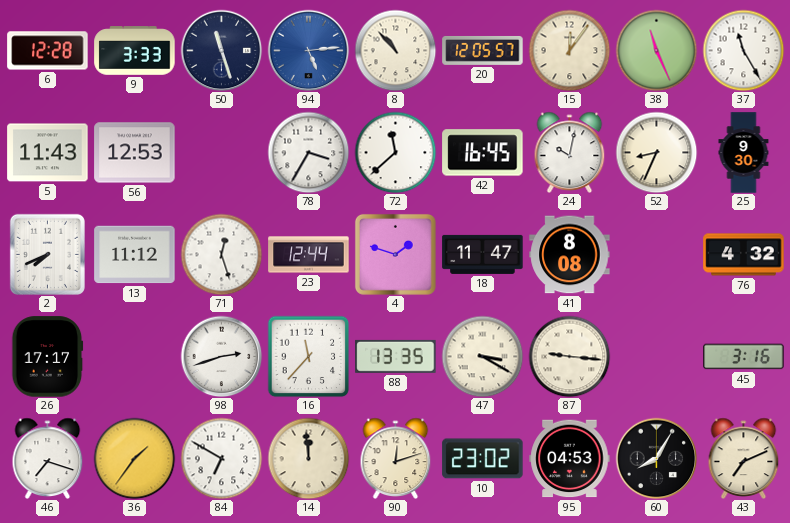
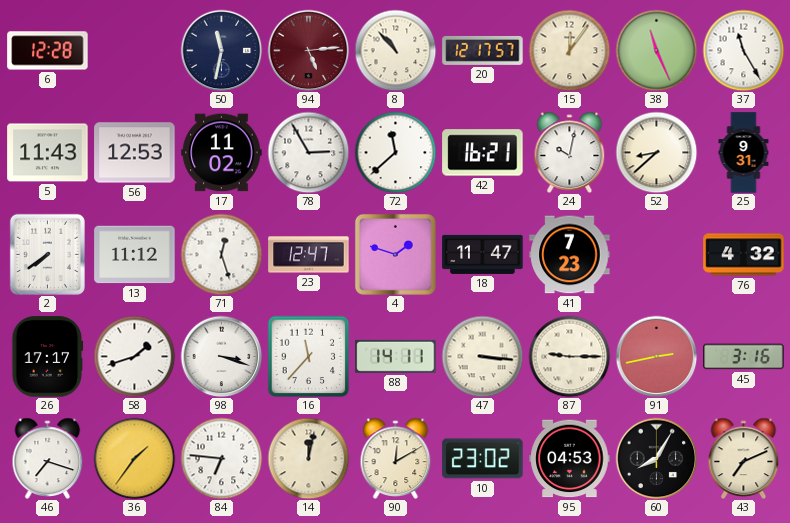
9: 3:33 -> none (135, 51)
50: 11:27 -> 11:32 (221, 50)
94 dial: blue -> burgundy (308, 50)
20: 12:05 -> 12:17 (483, 50)
17: none -> 11:02 (222, 153)
78: 3:35 -> 2:55 (308, 152)
42: 16:45 -> 16:21 (483, 153)
52: 8:34 -> 8:38 (656, 152)
25: 9:30 -> 9:31 (744, 153)
2: 7:41 -> 7:39 (47, 254)
23: 12:44 -> 12:47 (309, 255)
41: 8:08 -> 7:23 (570, 255)
58: none -> 1:42 (134, 356)
98: 2:42 -> 3:18 (221, 356)
88: 13:35 -> 14:11 (396, 356)
47: 3:20 -> 3:16 (482, 356)
87: 9:16 -> 9:15 (569, 356)
91: none -> 2:43 (656, 356)
84: 6:50 -> 6:46 (221, 458)
14: 11:59 -> 12:02 (308, 458)
90: 12:12 -> 12:10 (396, 458)
